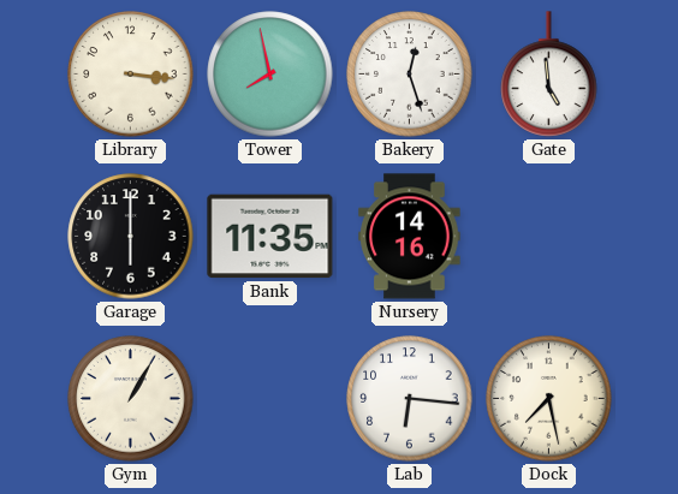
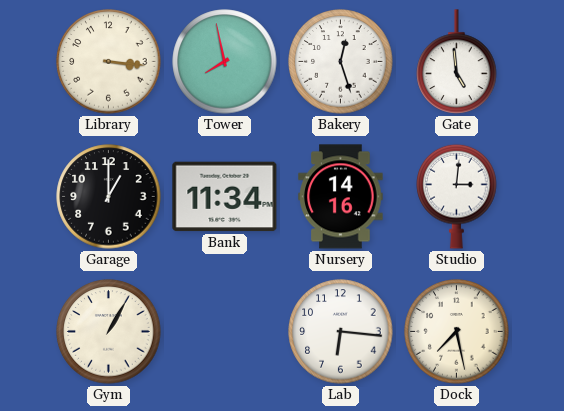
Garage: 6:00 -> 1:00 (109, 197)
Bank: 11:35 -> 11:34 (225, 197)
Studio: none -> 3:01 (457, 196)
